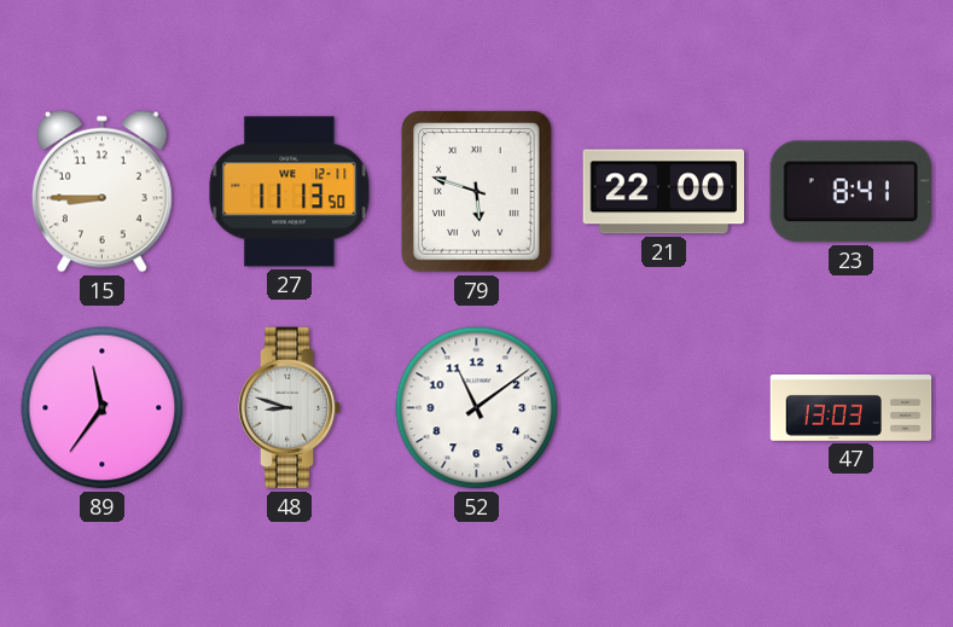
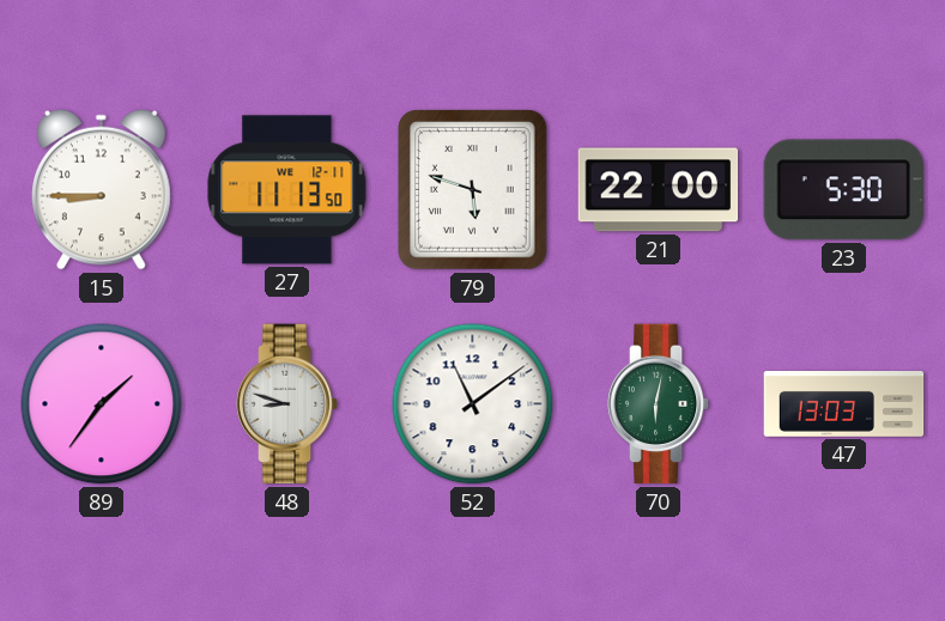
23: 8:41 -> 5:30 (843, 190)
89: 11:36 -> 1:36 (102, 404)
70: none -> 6:02 (659, 404)
